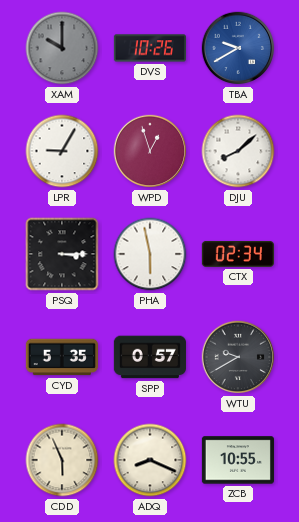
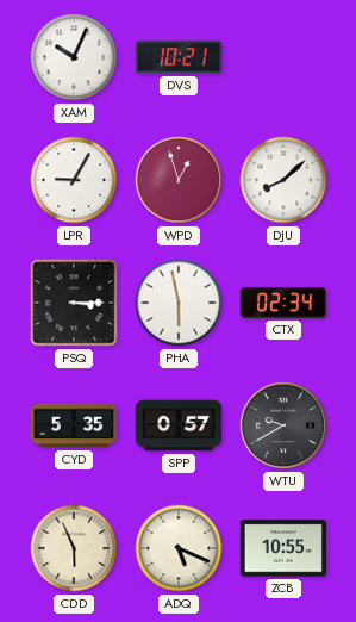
XAM: 10:00 -> 10:04 (74, 57)
XAM dial: grey -> white (74, 57)
DVS: 10:26 -> 10:21 (177, 57)
TBA: 9:40 -> none (238, 48)
ADQ: 8:19 -> 5:19 (179, 548)
